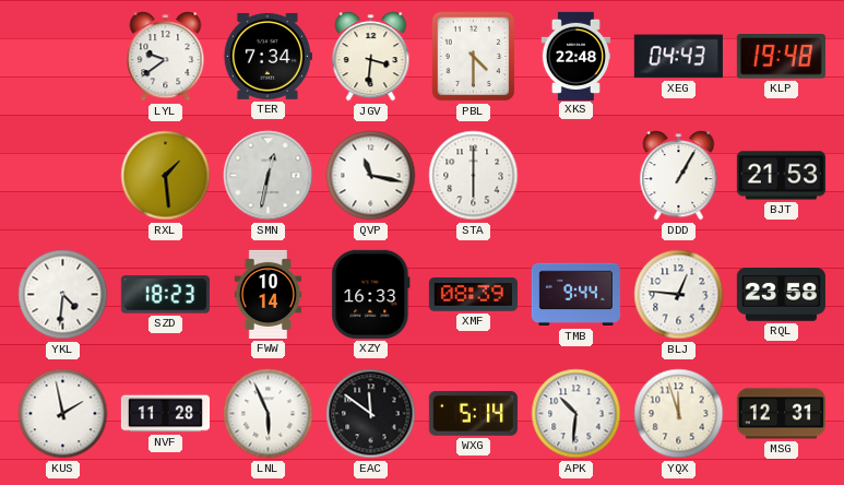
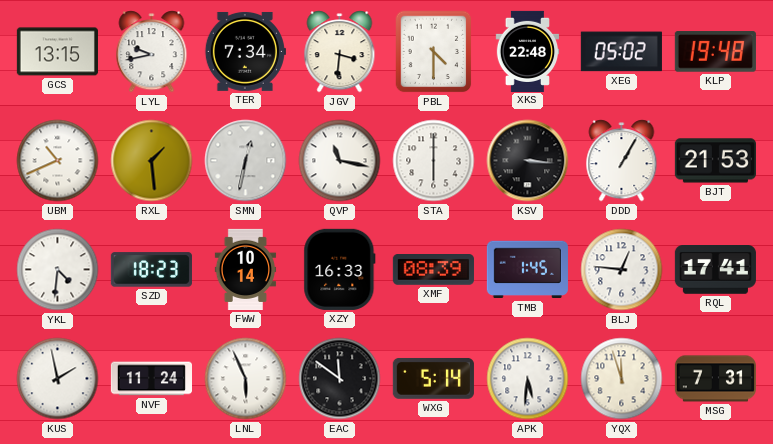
GCS: none -> 13:15 (57, 52)
LYL: 9:39 -> 9:43 (152, 52)
XEG: 04:43 -> 05:02 (621, 52)
UBM: none -> 10:41 (58, 161)
KSV: none -> 3:16 (528, 161)
TMB: 9:44 -> 1:45 (527, 270)
RQL: 23:58 -> 17:41 (715, 270)
NVF: 11:28 -> 11:24 (151, 379)
APK: 10:31 -> 5:31 (528, 379)
MSG: 12:31 -> 7:31 (715, 379)
